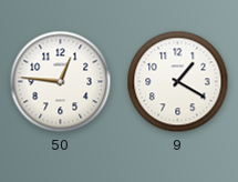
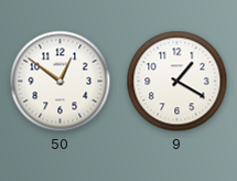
50: 12:46 -> 12:51 (61, 82)
